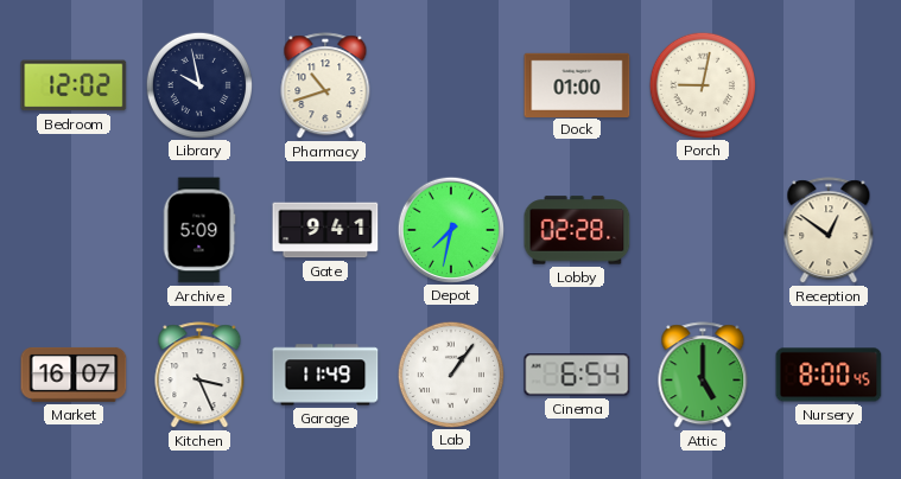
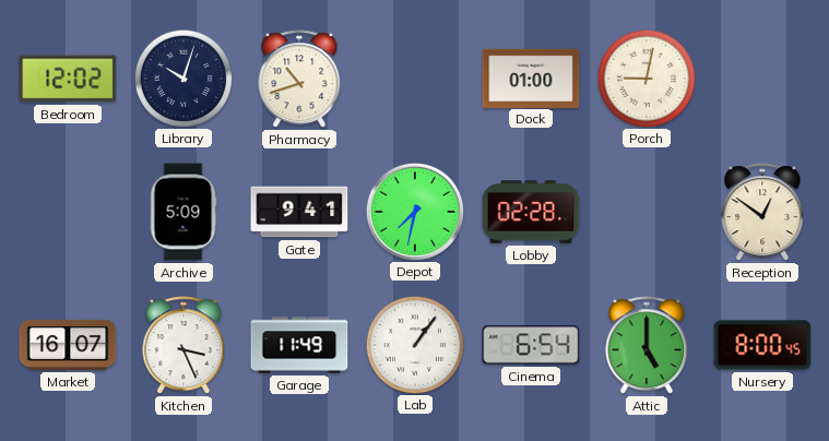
Library: 9:58 -> 10:03 (182, 78)
